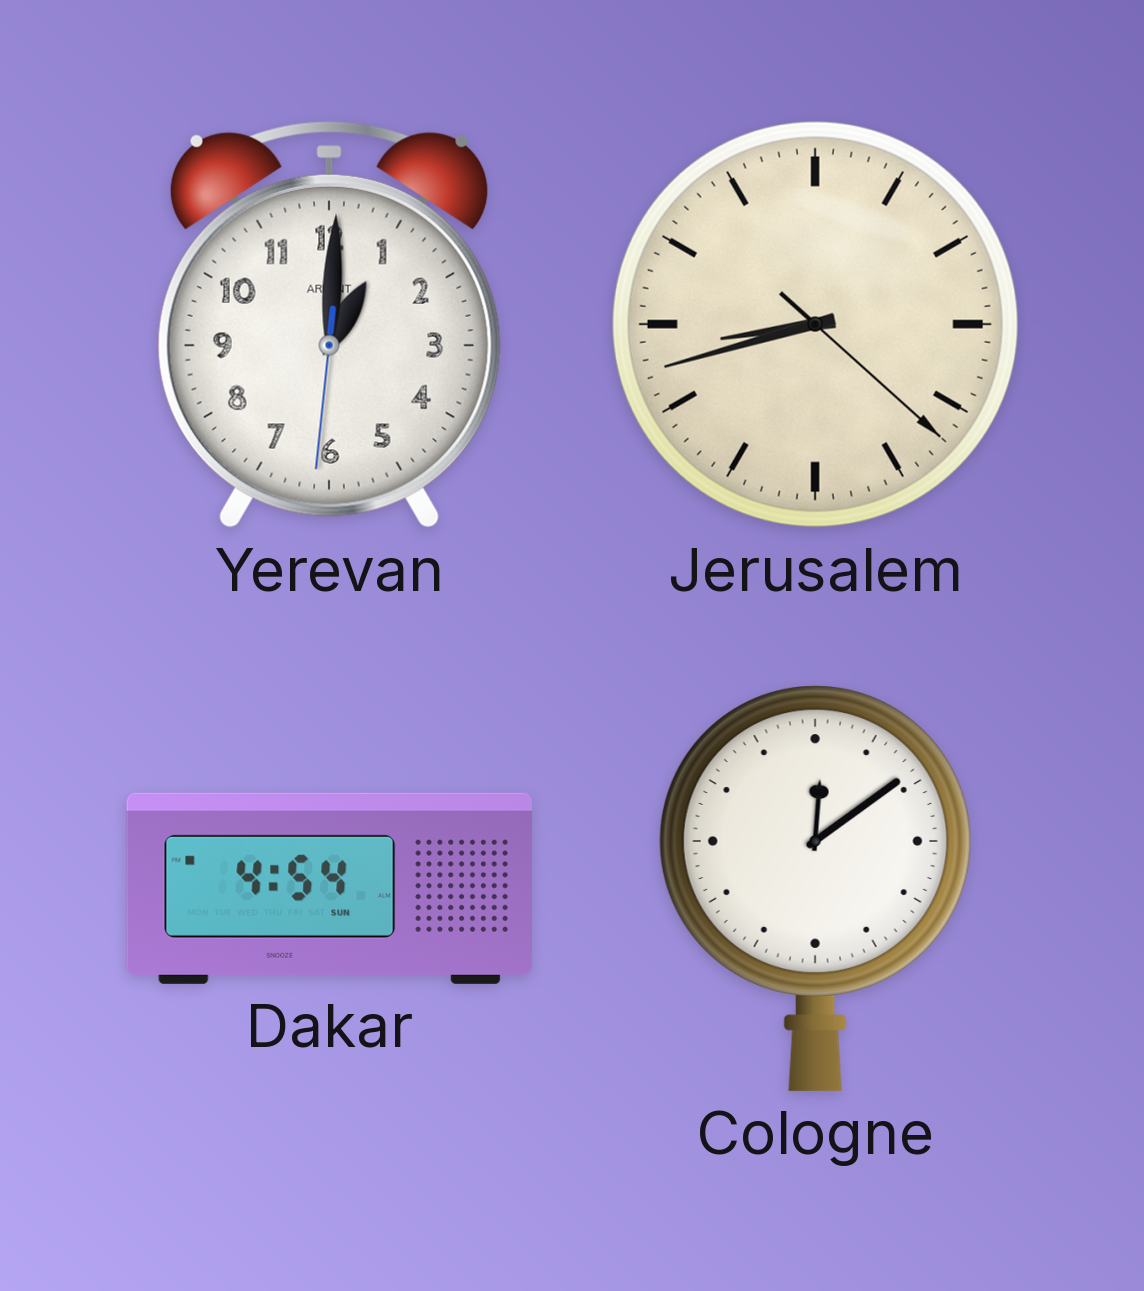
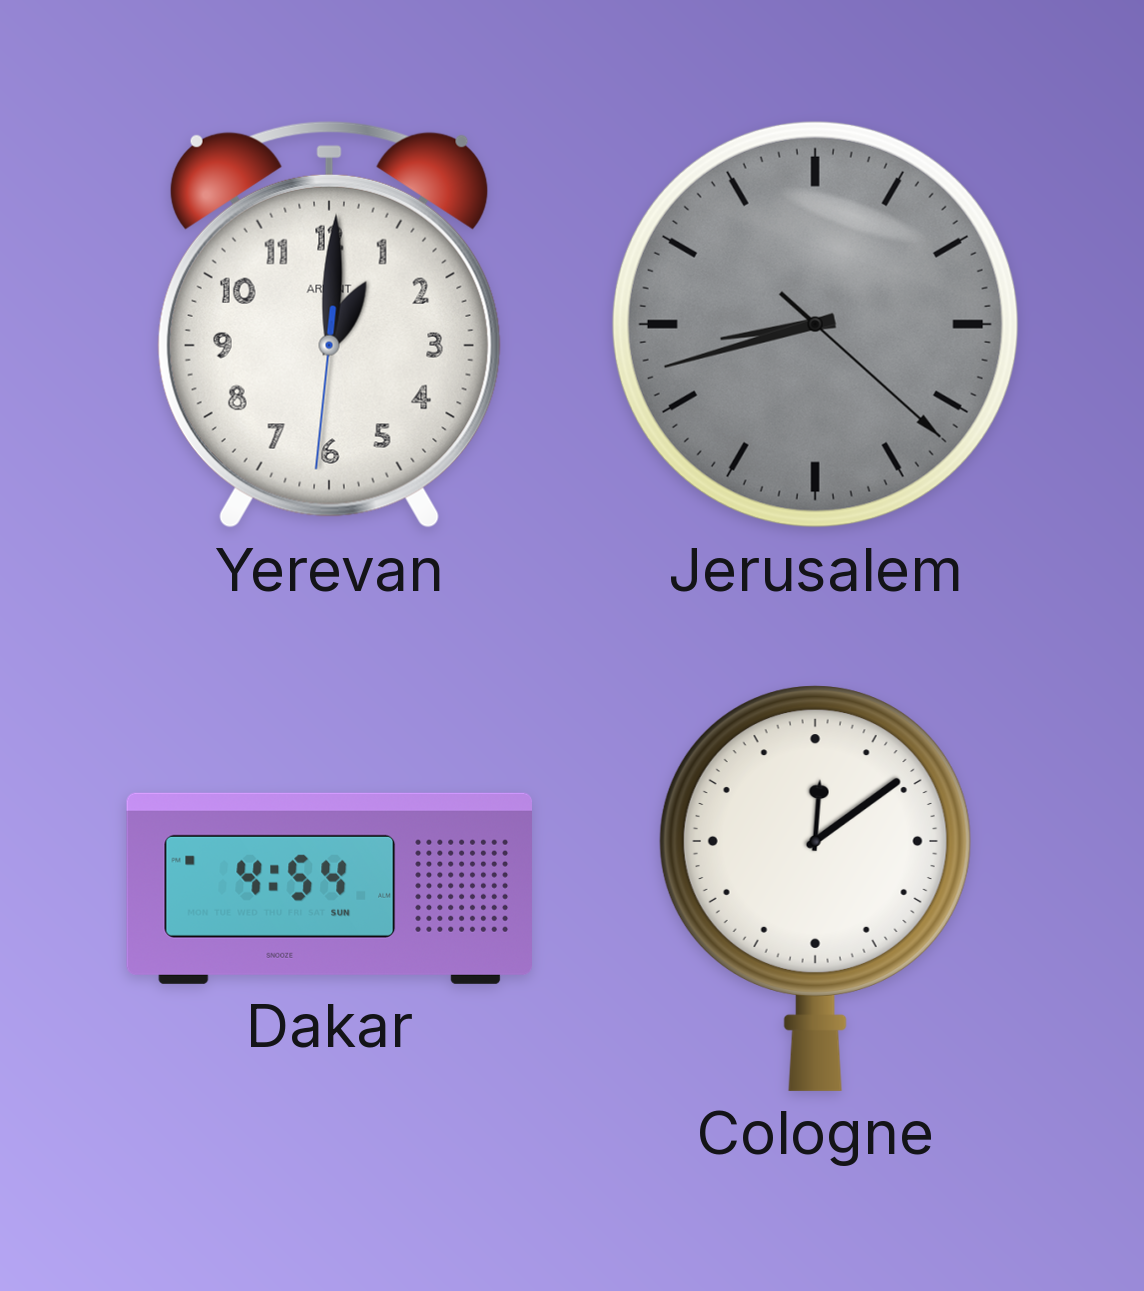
Jerusalem dial: cream -> grey (815, 324)
